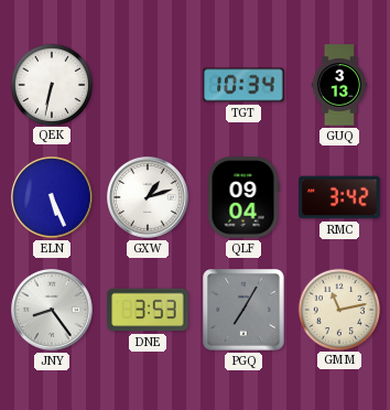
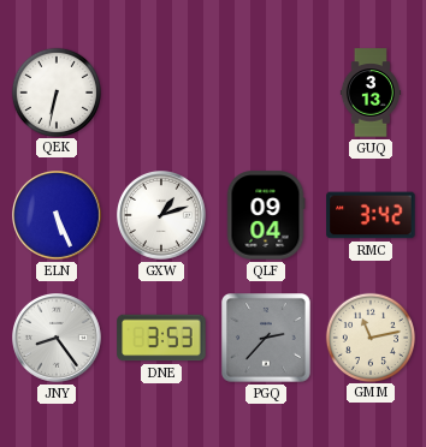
TGT: 10:34 -> none (243, 85)
PGQ: 7:05 -> 2:37 (266, 338)
